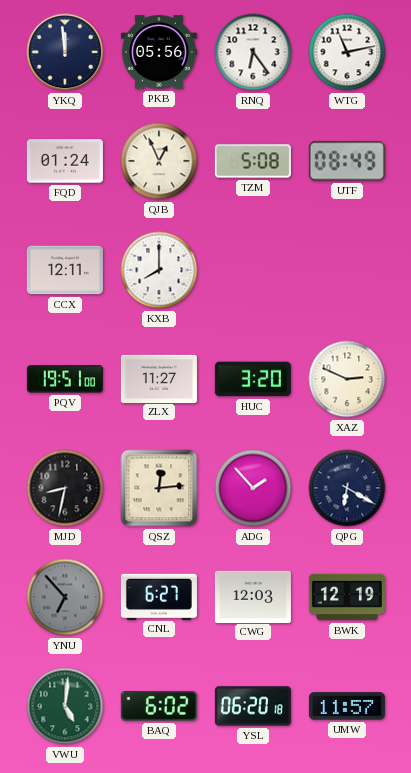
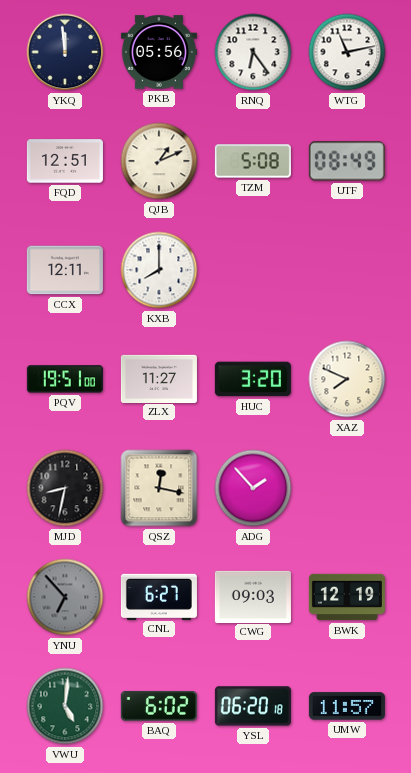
FQD: 01:24 -> 12:51 (65, 161)
QJB: 12:56 -> 1:11 (159, 161)
XAZ: 2:49 -> 7:49 (347, 379)
QSZ: 12:14 -> 12:17 (159, 488)
QPG: 6:20 -> none (347, 488)
CWG: 12:03 -> 09:03 (253, 596)
